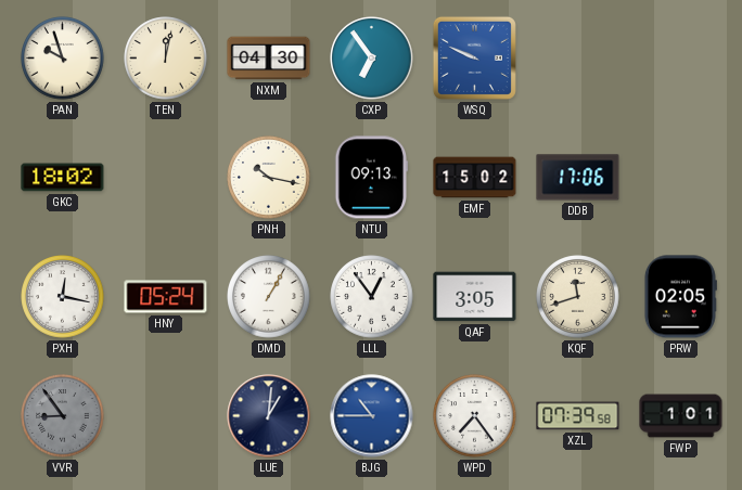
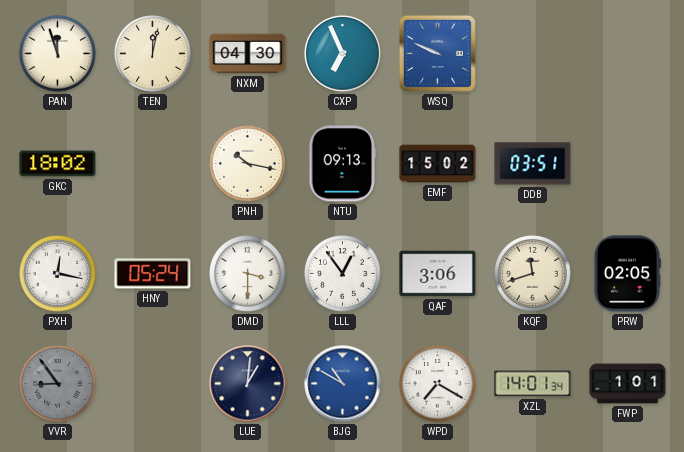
PAN: 9:57 -> 11:57 (58, 54)
CXP: 6:54 -> 6:56 (343, 54)
DDB: 17:06 -> 03:51 (533, 164)
DMD: 1:05 -> 3:30 (248, 274)
QAF: 3:05 -> 3:06 (438, 274)
BJG: 10:45 -> 10:50 (343, 384)
WPD: 7:24 -> 7:20 (438, 384)
XZL: 07:39 -> 14:01 (533, 384)
